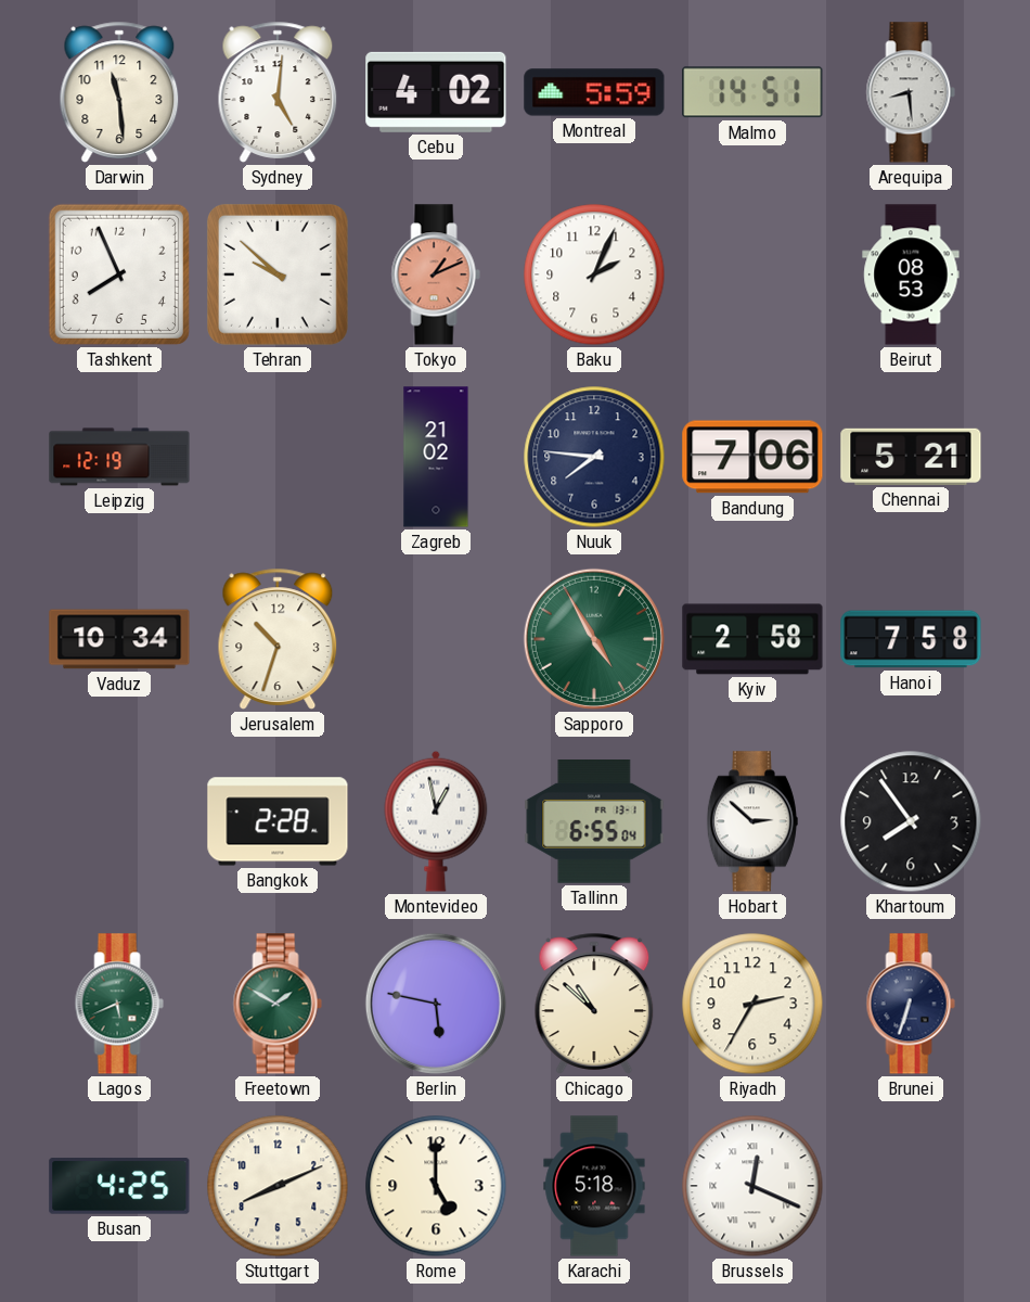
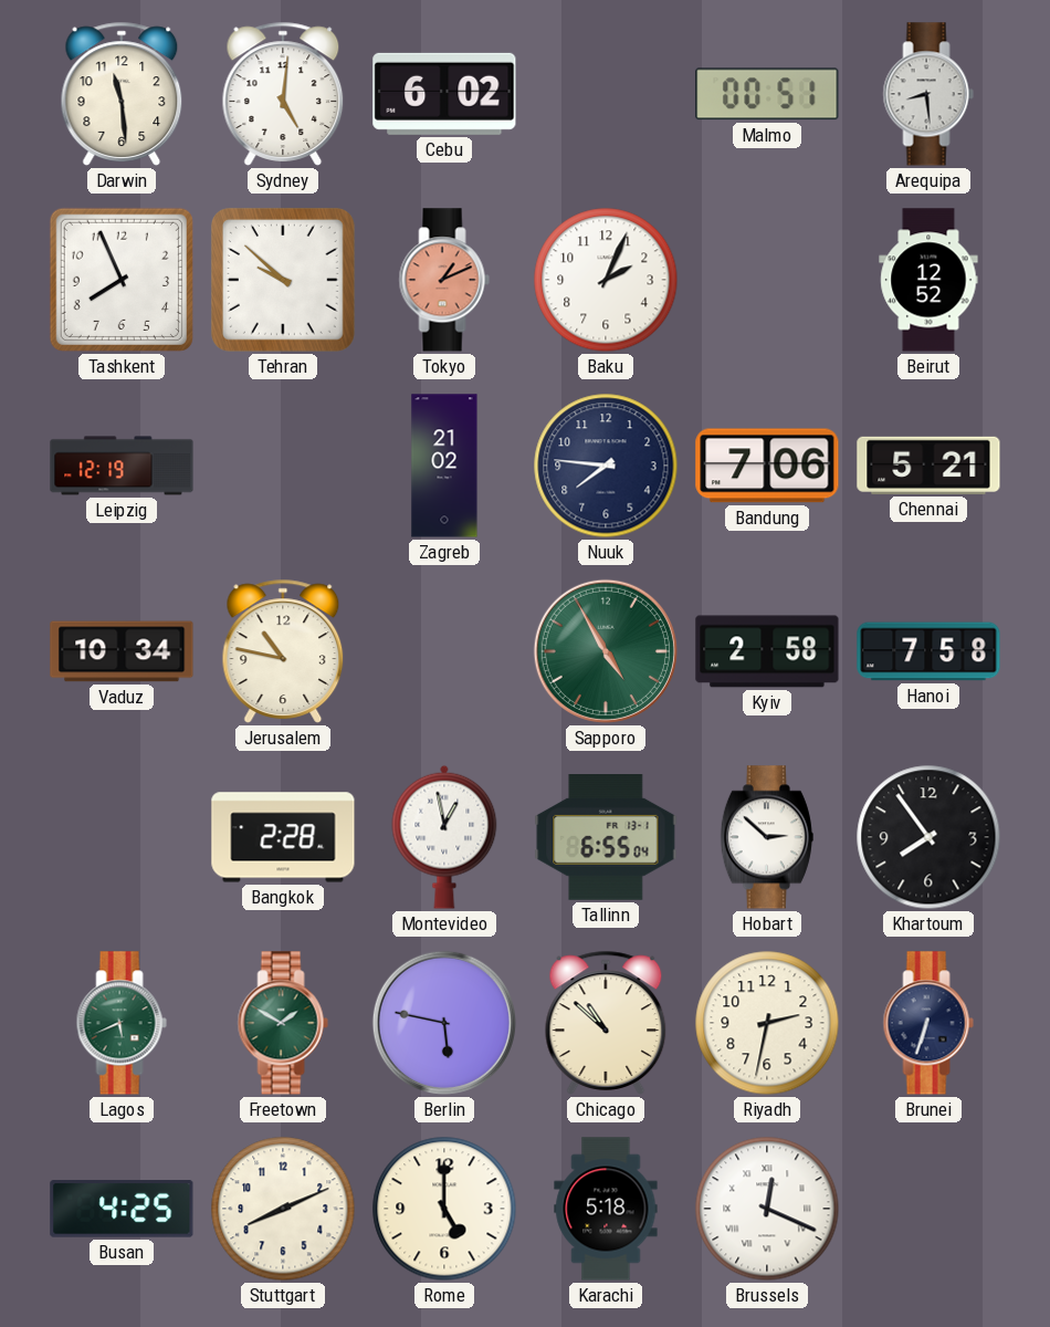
Cebu: 4:02 -> 6:02 (444, 94)
Montreal: 5:59 -> none (594, 92)
Malmo: 14:51 -> 00:51 (767, 94)
Beirut: 08:53 -> 12:52 (928, 280)
Jerusalem: 10:33 -> 10:47 (283, 651)
Riyadh: 2:35 -> 2:32 (767, 1023)
